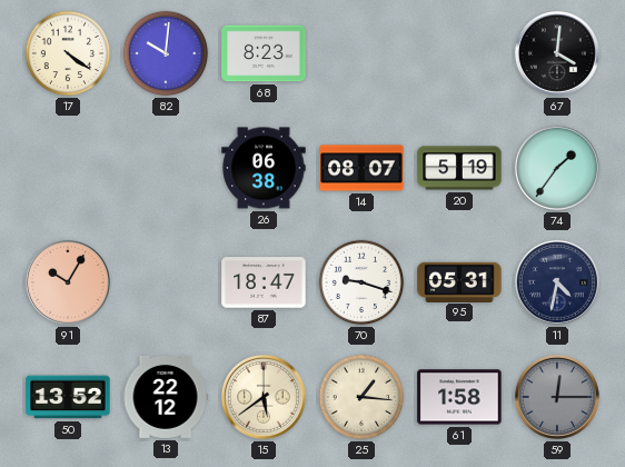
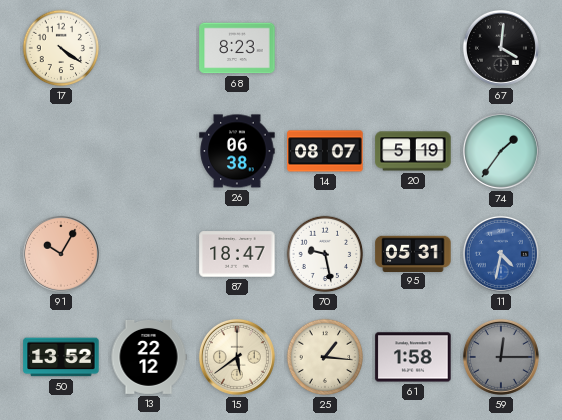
82: 10:01 -> none (166, 53)
70: 9:18 -> 9:28 (325, 254)
11 dial: navy -> blue (501, 254)
